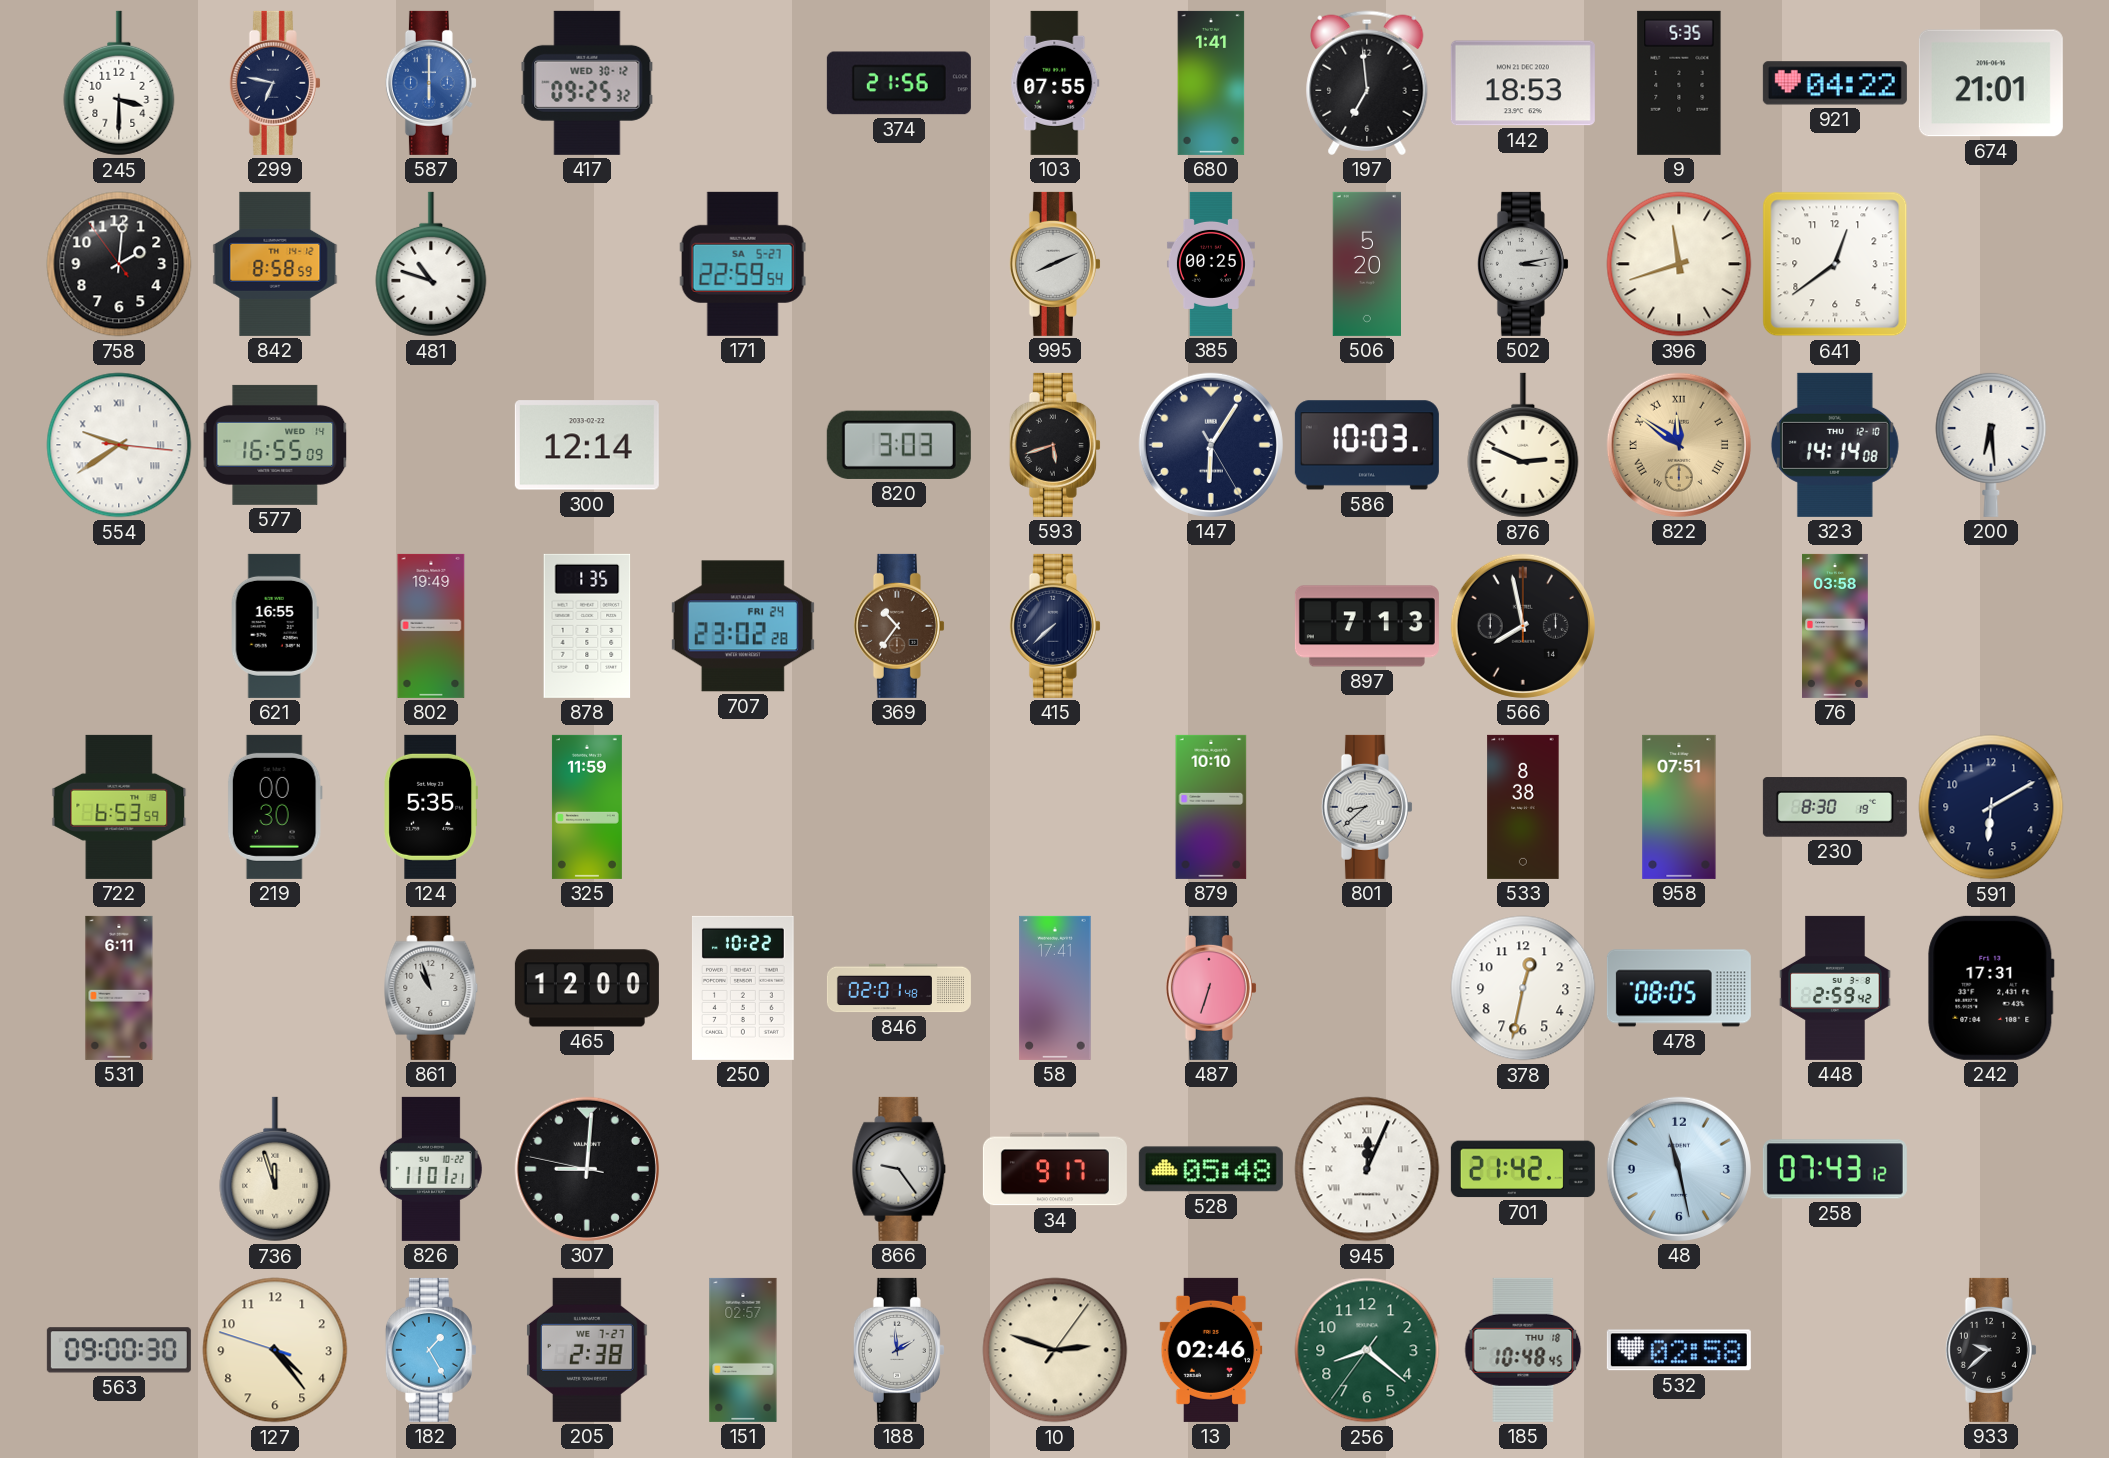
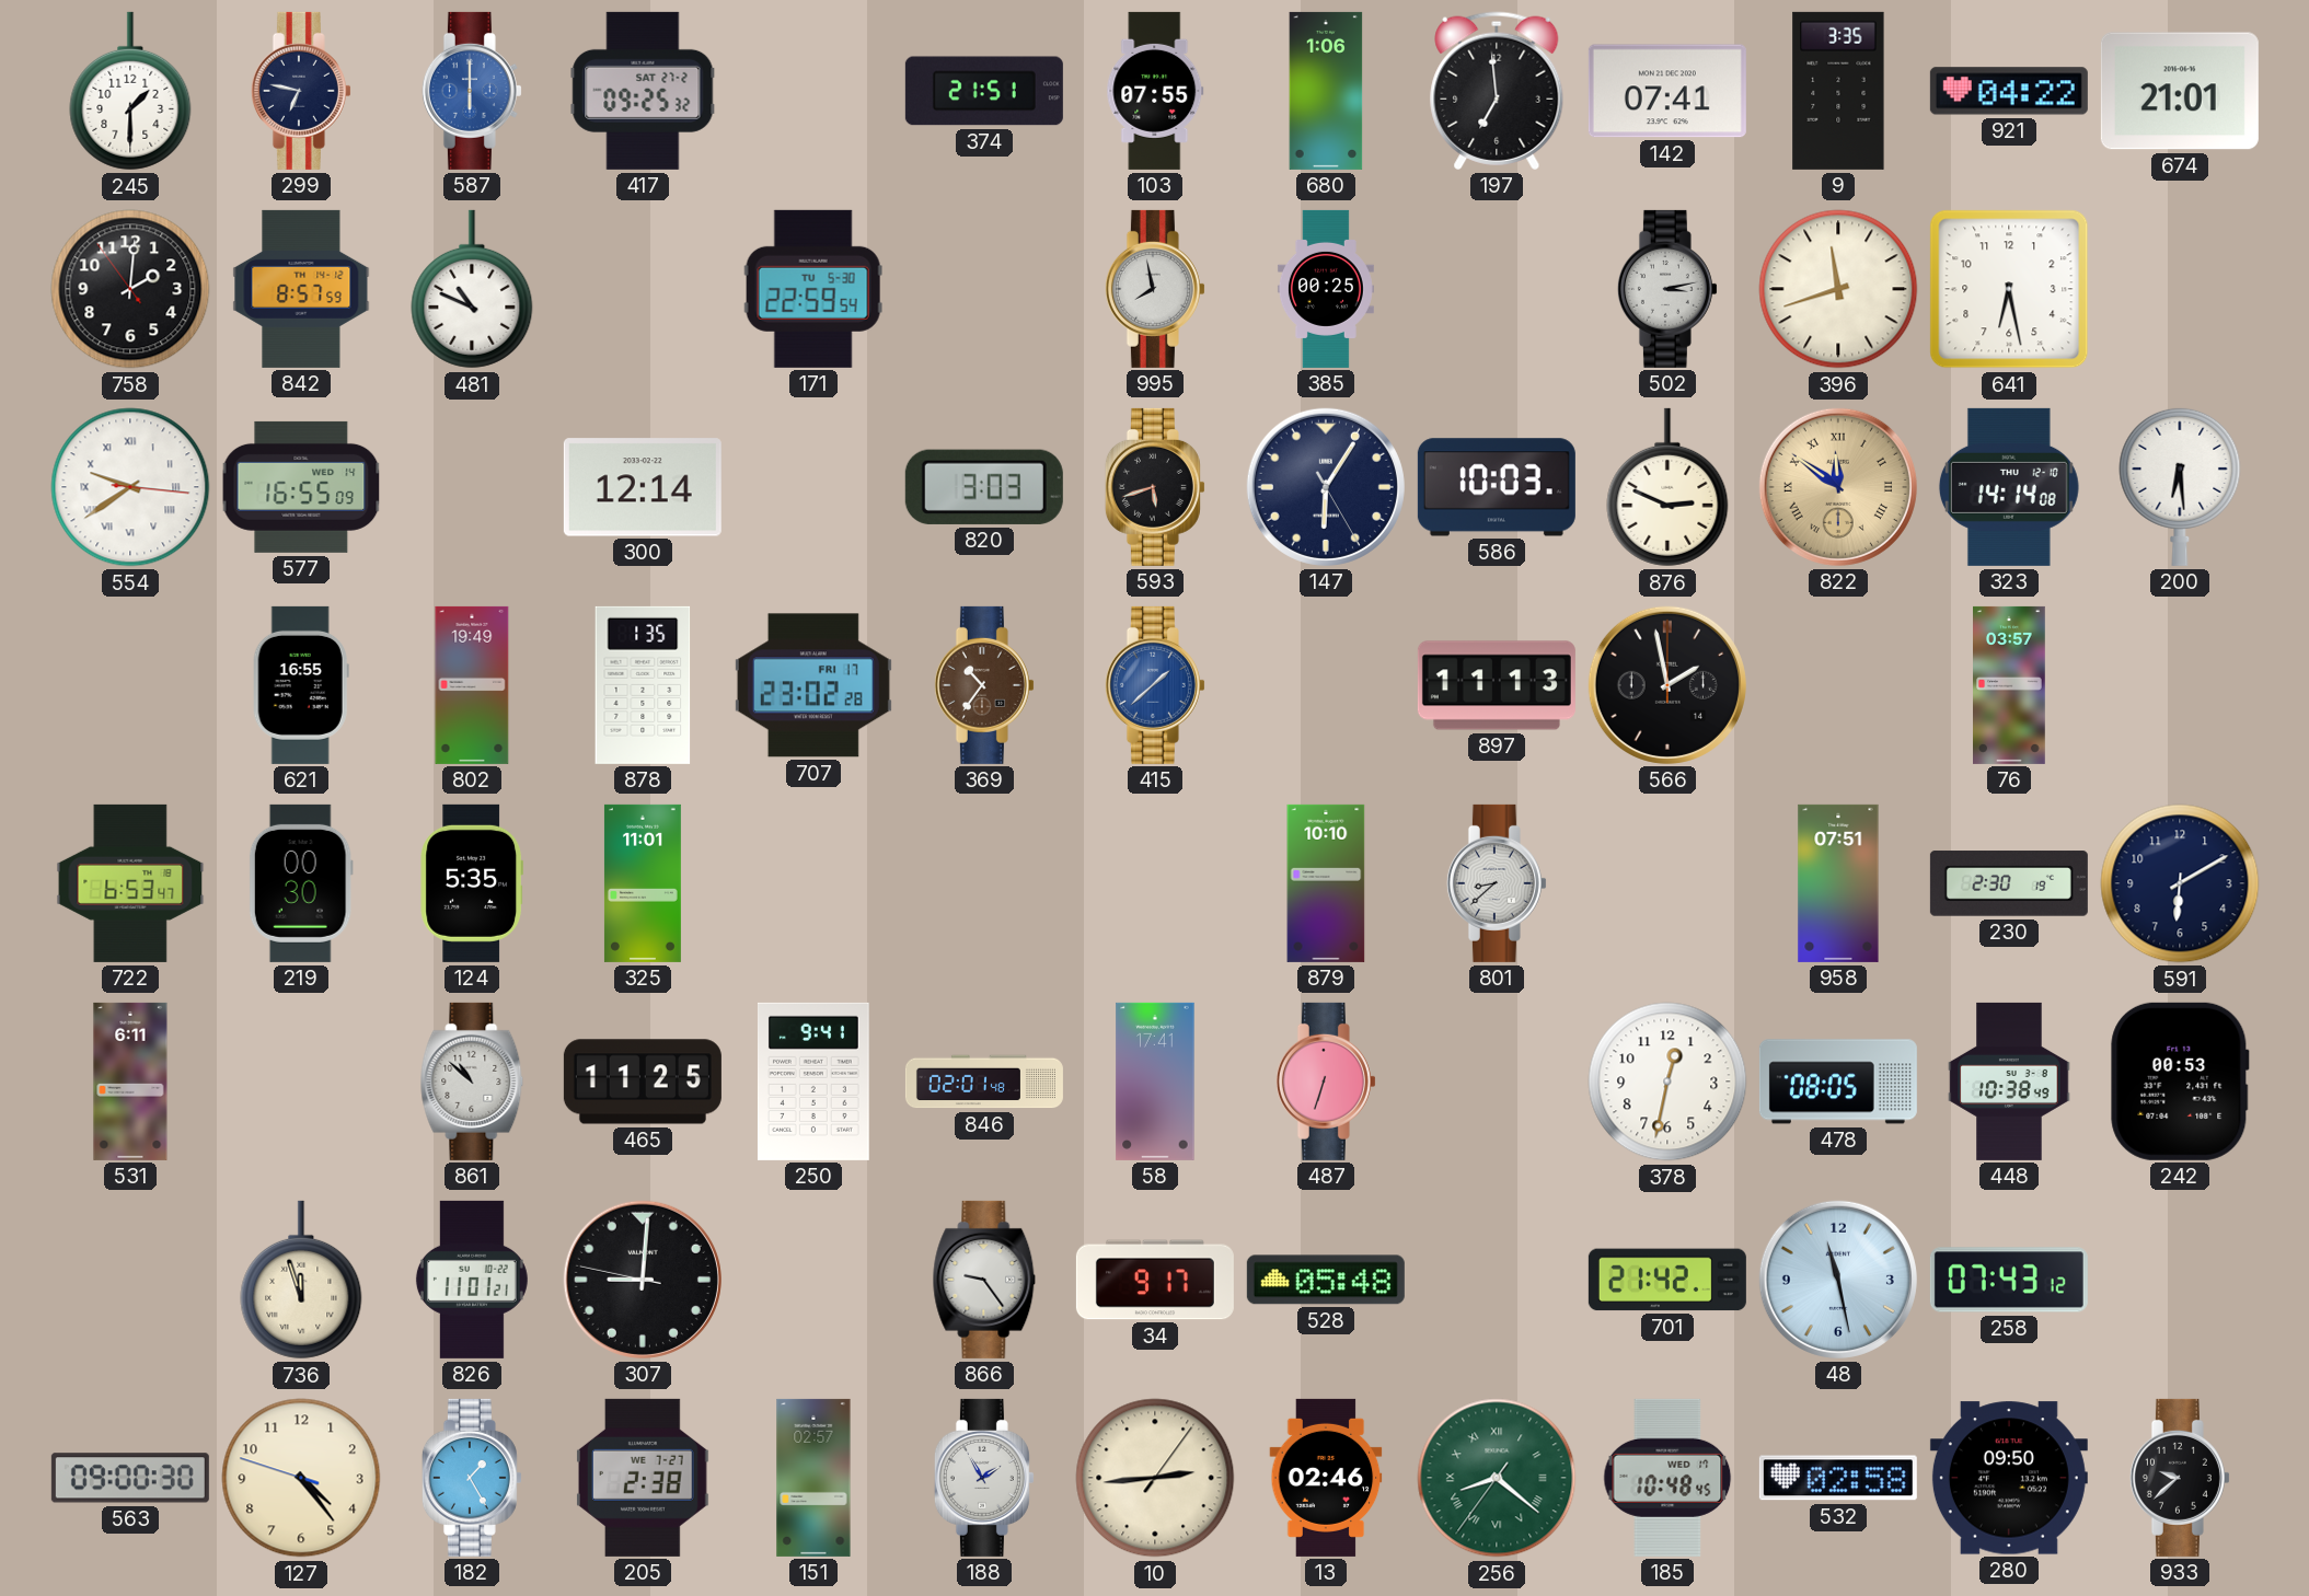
245: 3:30 -> 1:30 (130, 91)
417 date: WED 30-12 -> SAT 27-2 (643, 91)
374: 21:56 -> 21:51 (984, 91)
680: 1:41 -> 1:06 (1326, 91)
142: 18:53 -> 07:41 (1667, 91)
9: 5:35 -> 3:35 (1838, 91)
842: 8:58 -> 8:57 (301, 289)
481: 10:48 -> 10:49 (472, 289)
171 date: SA 5-27 -> TU 5-30 (813, 289)
995: 8:11 -> 7:58 (1155, 289)
506: 5:20 -> none (1366, 264)
641: 12:39 -> 6:28 (2009, 289)
707 date: FRI 24 -> FRI 17 (813, 685)
415: 7:38 -> 1:38 (1155, 685)
415 dial: navy -> blue (1155, 685)
897: 7:13 -> 11:13 (1497, 685)
566: 7:58 -> 1:58 (1667, 685)
76: 03:58 -> 03:57 (2009, 685)
722: 6:53:59 -> 6:53:47 (130, 883)
325: 11:59 -> 11:01 (643, 883)
533: 8:38 -> none (1523, 807)
230: 8:30 -> 2:30 (2009, 883)
861: 10:57 -> 10:52 (472, 1082)
465: 12:00 -> 11:25 (643, 1082)
250: 10:22 -> 9:41 (813, 1082)
448: 2:59 -> 10:38 (2009, 1082)
242: 17:31 -> 00:53 (2180, 1082)
945: 12:04 -> none (1367, 1169)
188: 1:59 -> 1:55 (984, 1478)
10: 2:48 -> 2:44 (1155, 1478)
256 numerals: Arabic -> Roman (1497, 1478)
185 date: THU 18 -> WED 17 (1667, 1478)
280: none -> 09:50 (2009, 1478)
